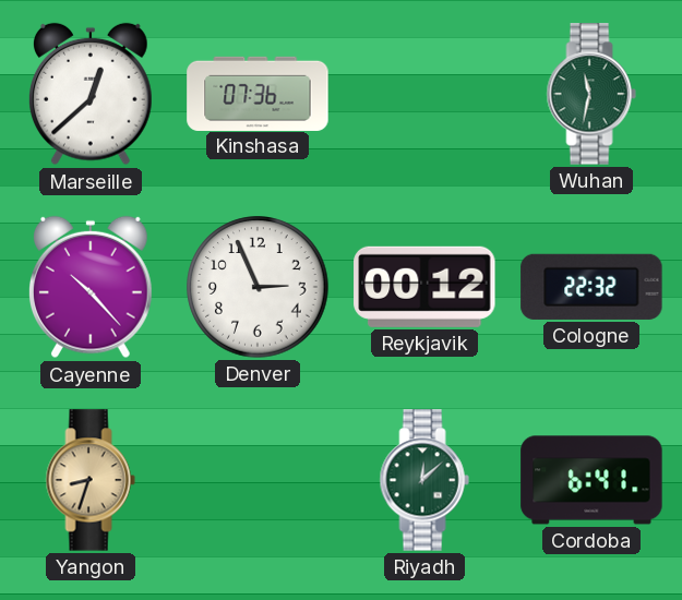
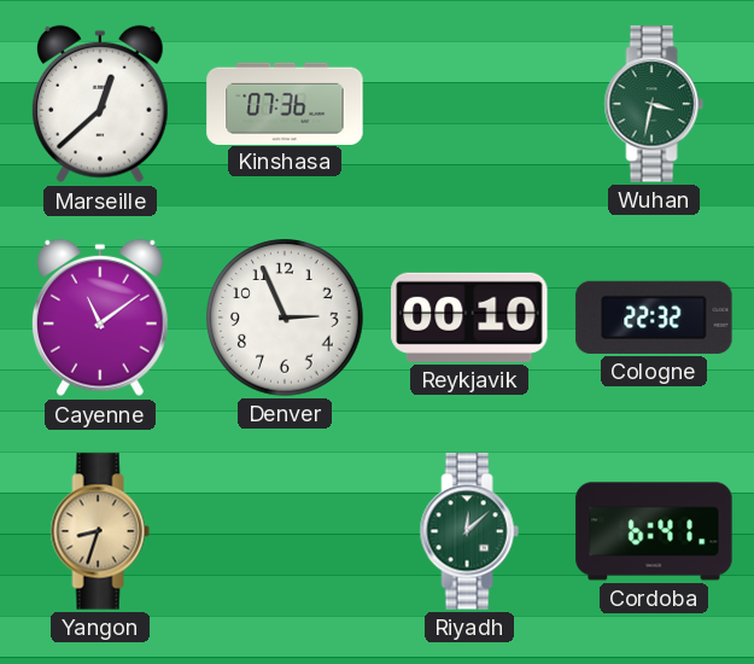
Wuhan: 11:32 -> 3:32 (654, 104)
Cayenne: 10:23 -> 11:09 (100, 318)
Reykjavik: 00:12 -> 00:10 (469, 318)
